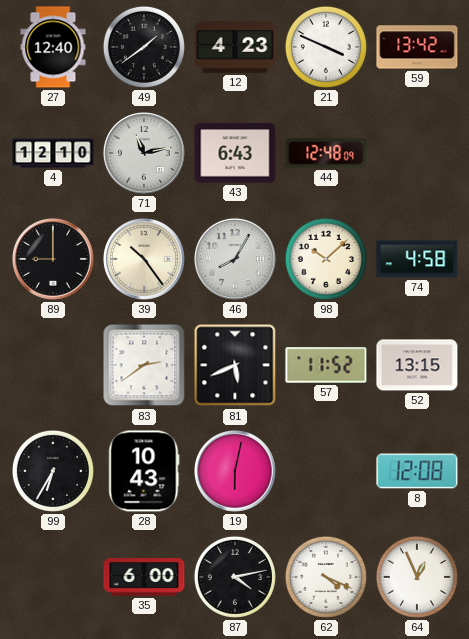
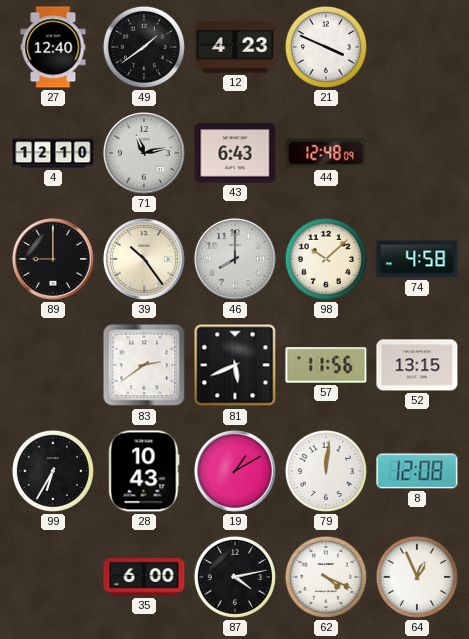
59: 13:42 -> none (417, 47)
46: 8:05 -> 8:00 (235, 259)
57: 11:52 -> 11:56 (326, 365)
19: 6:02 -> 1:10 (235, 471)
79: none -> 12:01 (326, 471)
